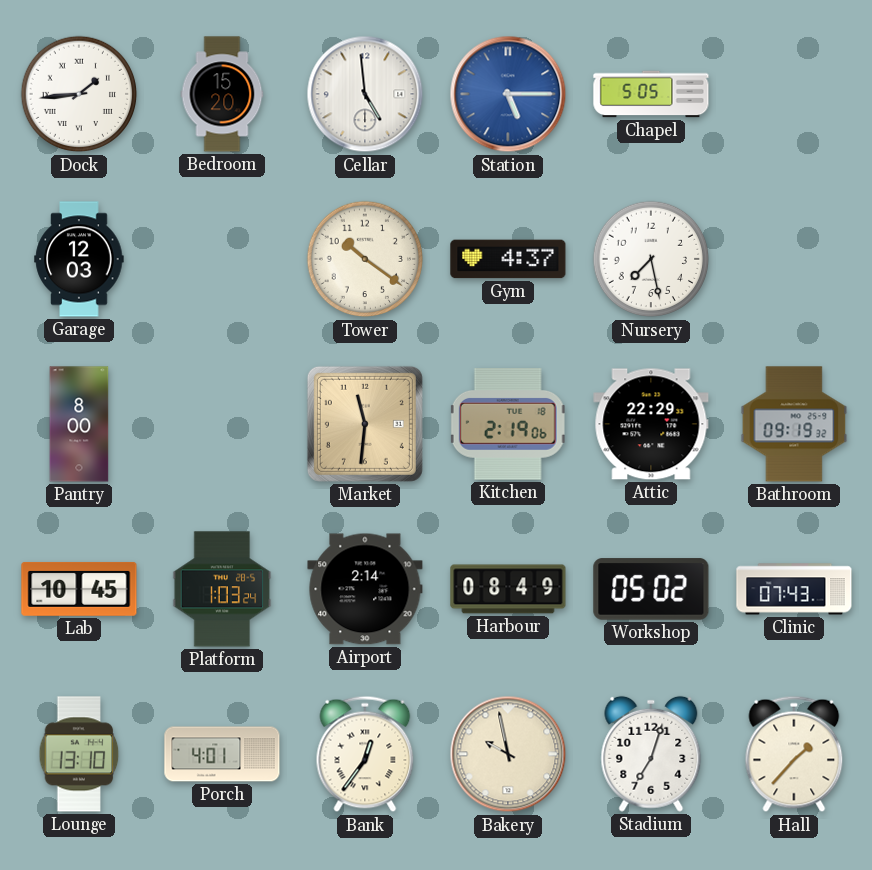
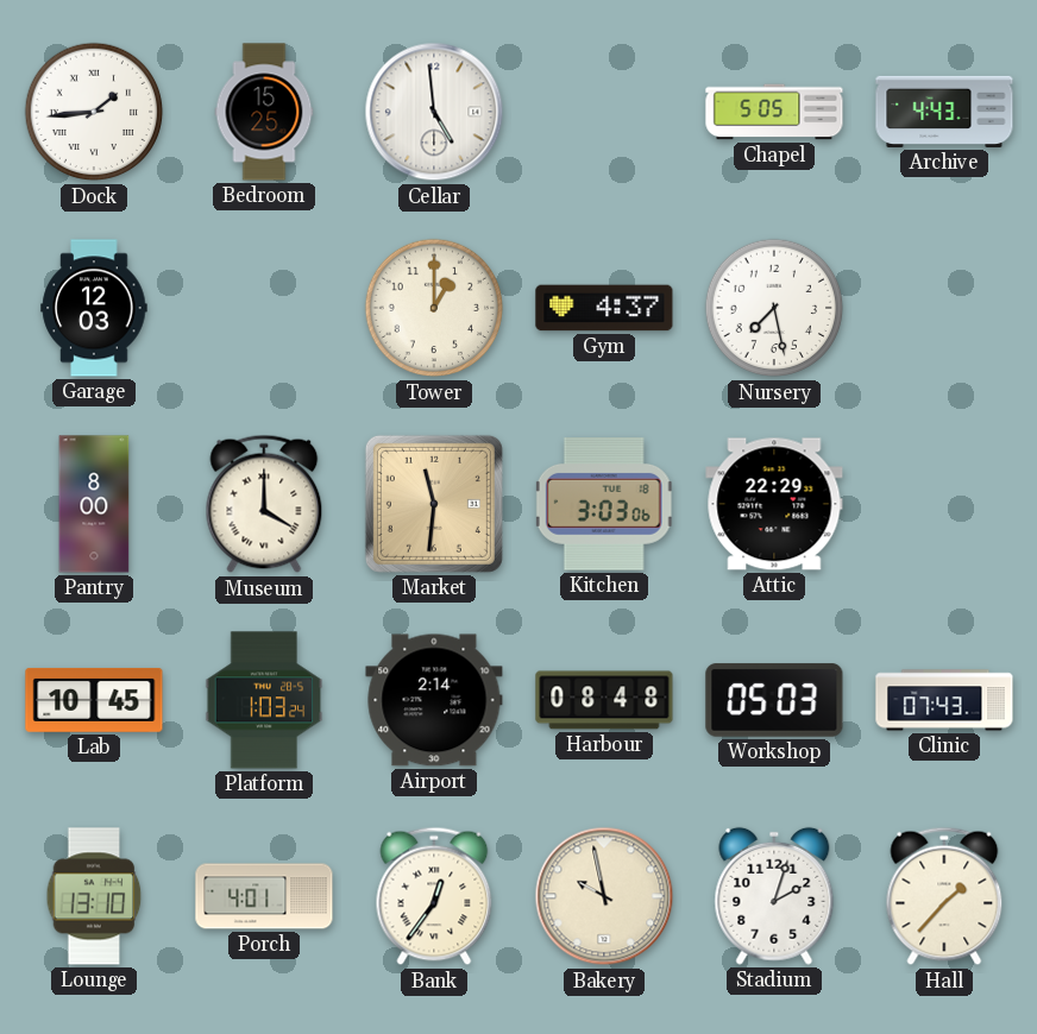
Bedroom: 15:20 -> 15:25 (264, 112)
Station: 5:15 -> none (508, 94)
Archive: none -> 4:43 (944, 112)
Tower: 10:21 -> 1:00 (434, 308)
Museum: none -> 4:00 (264, 504)
Kitchen: 2:19 -> 3:03 (604, 504)
Bathroom: 09:19 -> none (794, 424)
Harbour: 08:49 -> 08:48 (604, 700)
Workshop: 05:02 -> 05:03 (774, 700)
Stadium: 7:03 -> 2:03 (774, 896)
